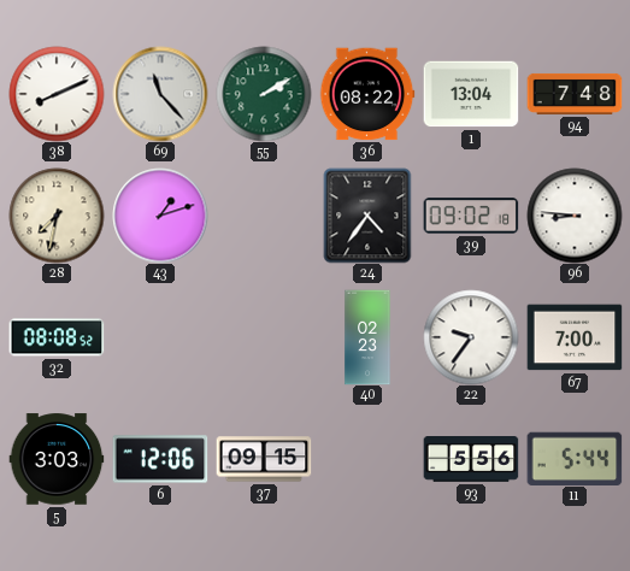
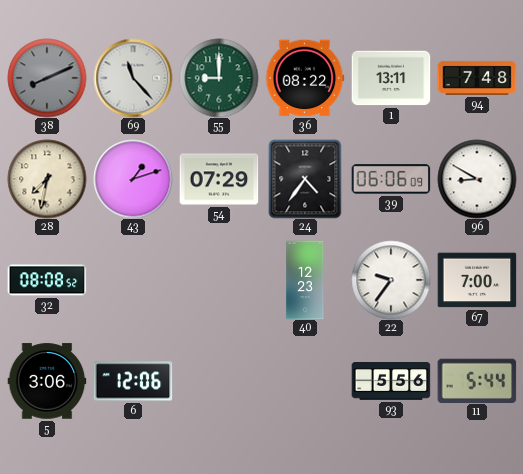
38 dial: white -> grey (47, 78)
55: 2:10 -> 9:00 (219, 78)
1: 13:04 -> 13:11 (391, 78)
54: none -> 07:29 (219, 179)
39: 09:02 -> 06:06 (391, 179)
96: 8:46 -> 8:50 (477, 179)
40: 02:23 -> 12:23 (305, 280)
5: 3:03 -> 3:06 (47, 381)
37: 09:15 -> none (264, 459)
